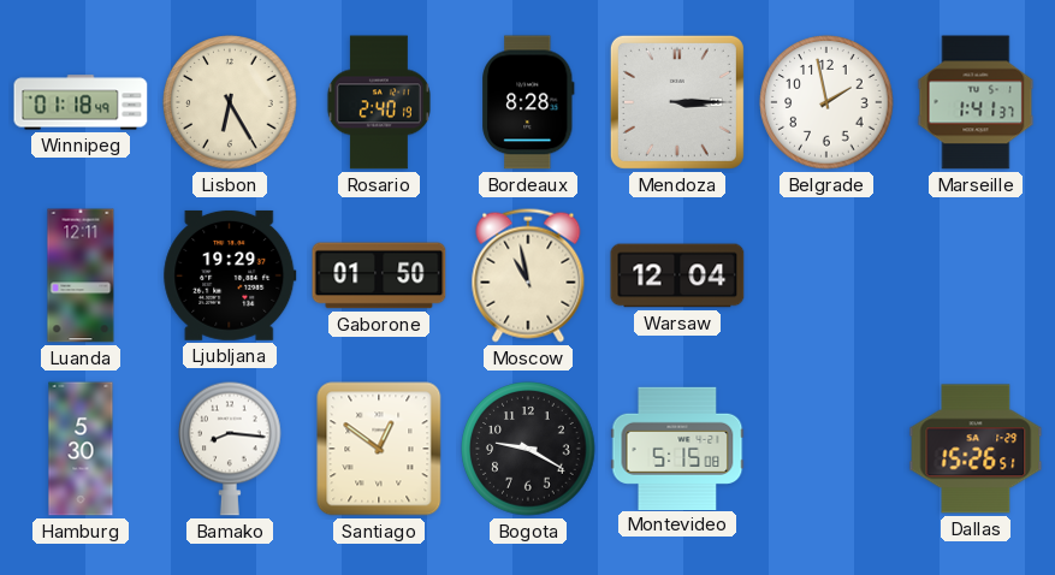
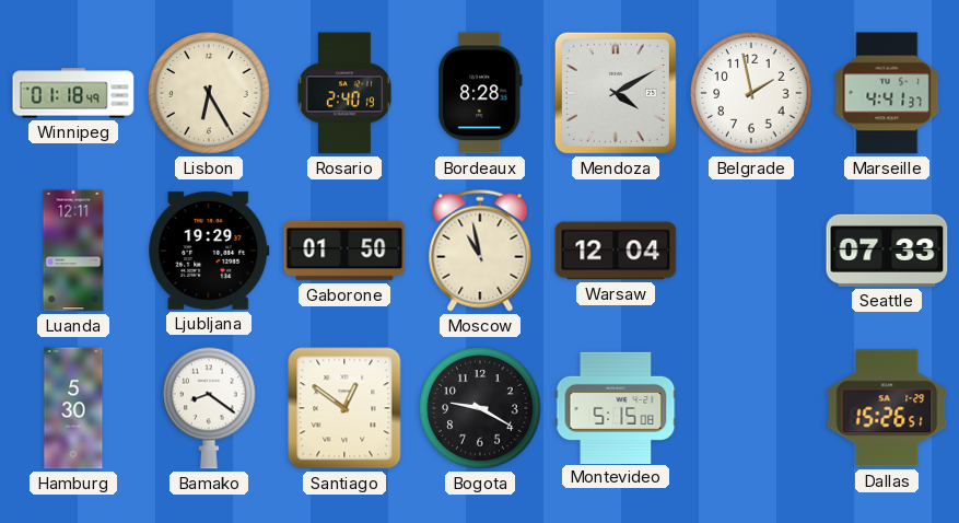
Mendoza: 3:15 -> 4:10 (616, 93)
Marseille: 1:41 -> 4:41 (887, 93)
Seattle: none -> 07:33 (887, 251)
Bamako: 8:16 -> 8:21 (209, 408)
